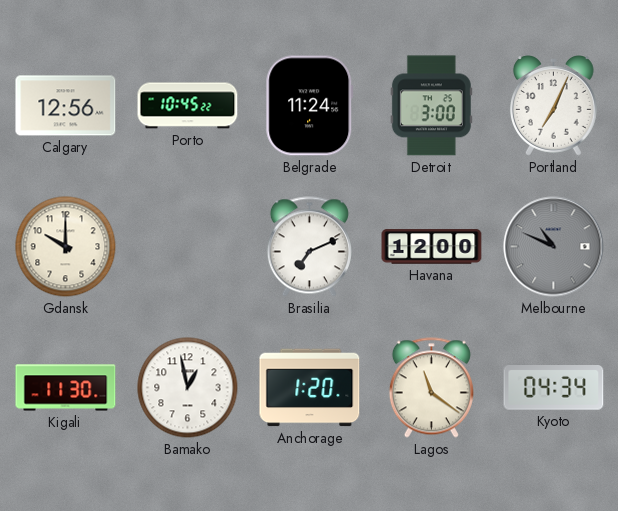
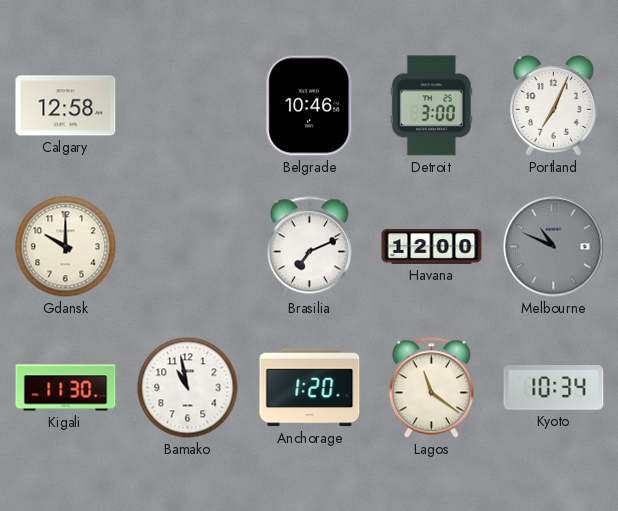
Calgary: 12:56 -> 12:58 (66, 106)
Porto: 10:45 -> none (188, 106)
Belgrade: 11:24 -> 10:46 (310, 106)
Bamako: 12:58 -> 10:58 (188, 388)
Kyoto: 04:34 -> 10:34 (554, 388)
